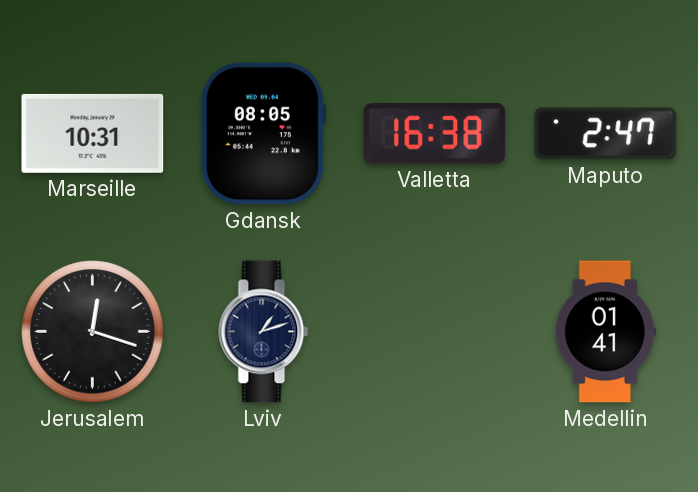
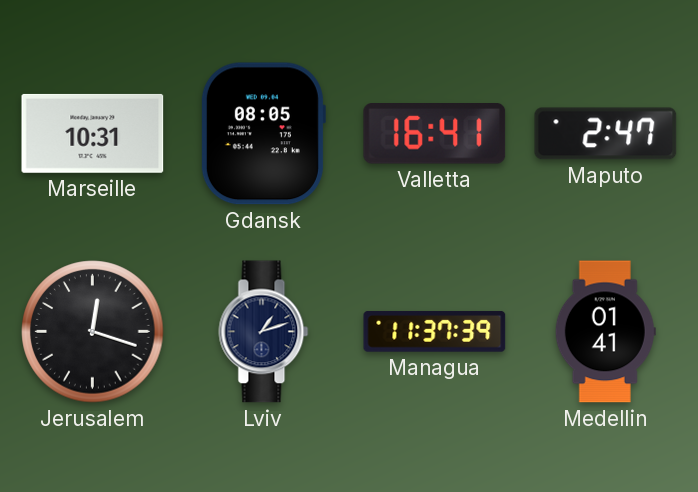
Valletta: 16:38 -> 16:41 (435, 134)
Managua: none -> 11:37 (435, 332)
